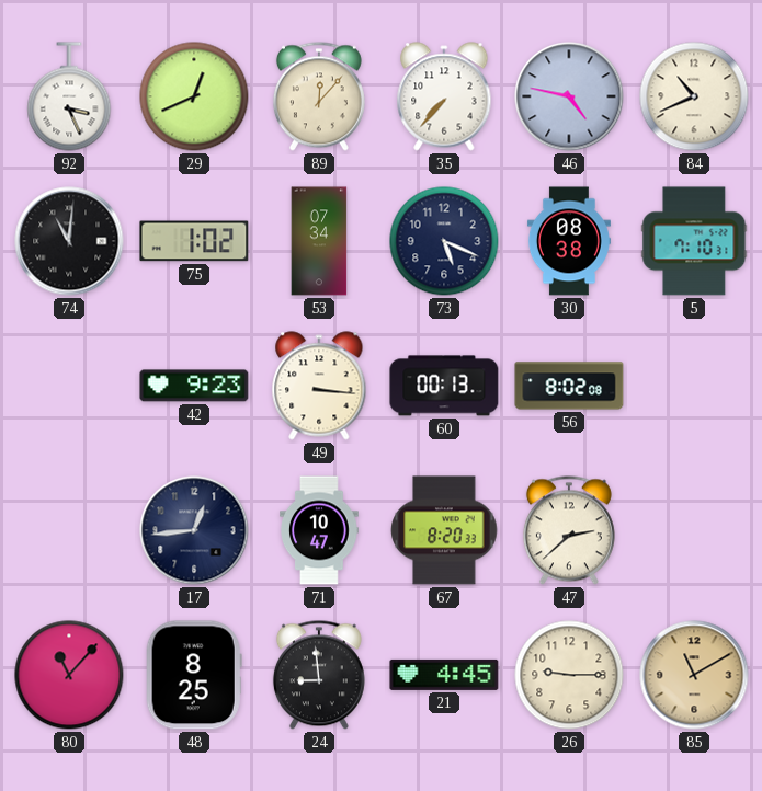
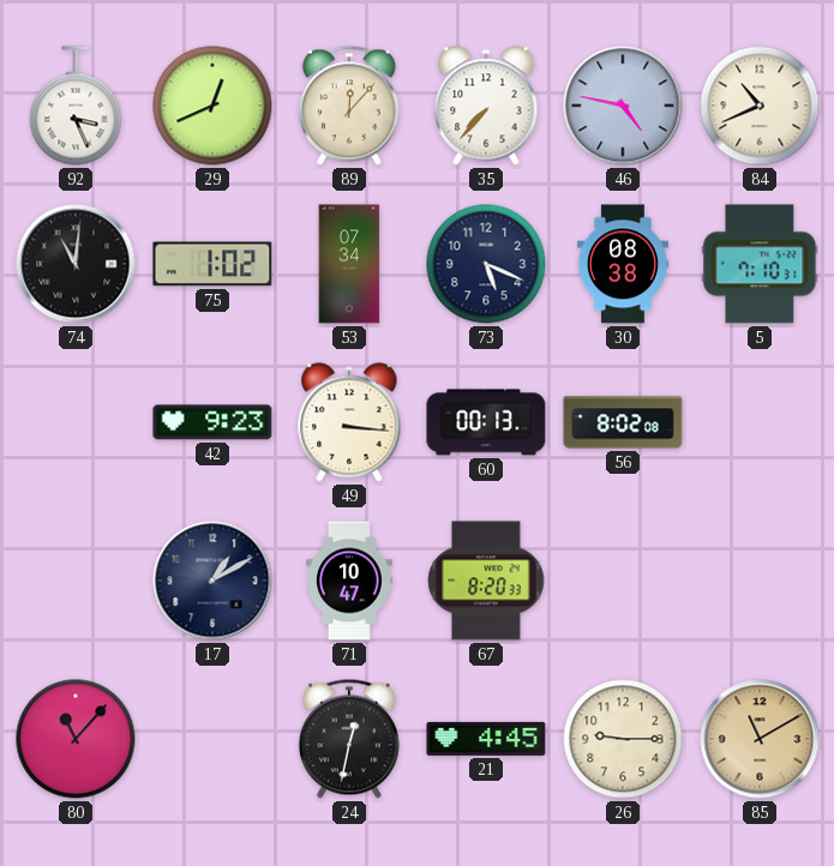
17: 12:44 -> 1:10 (212, 581)
47: 2:38 -> none (569, 530)
48: 8:25 -> none (194, 675)
24: 8:59 -> 12:32 (349, 739)
